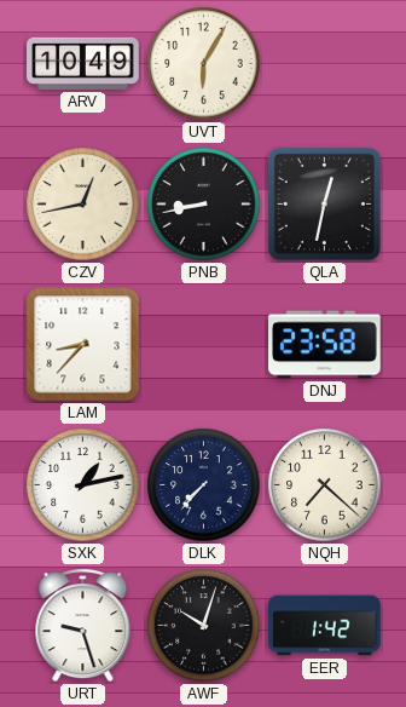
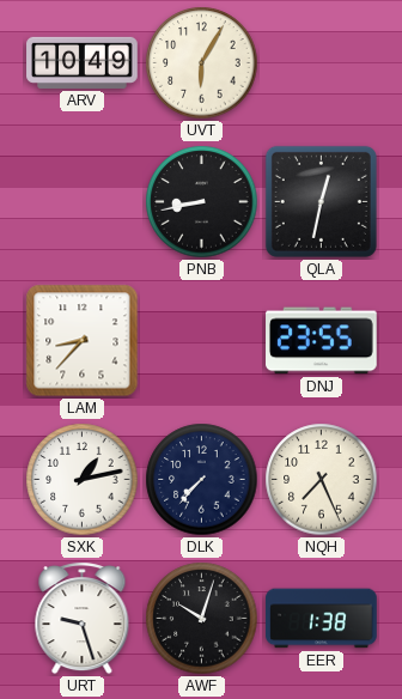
CZV: 12:43 -> none (83, 205)
DNJ: 23:58 -> 23:55 (322, 341)
NQH: 7:22 -> 7:26 (322, 480)
EER: 1:42 -> 1:38 (322, 619)
